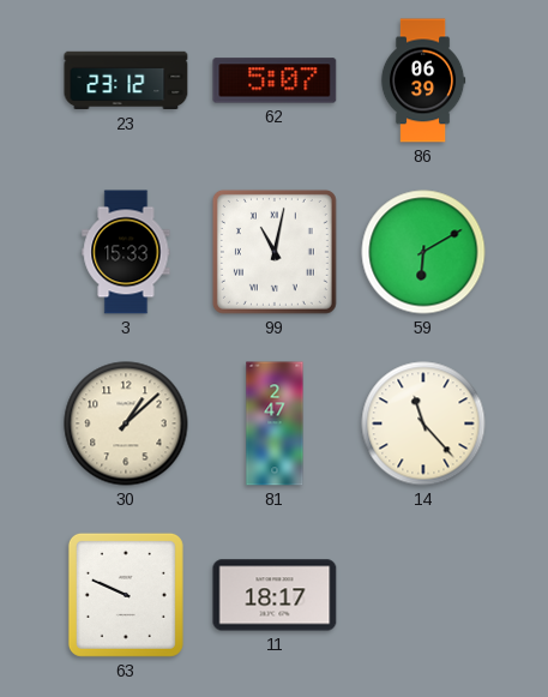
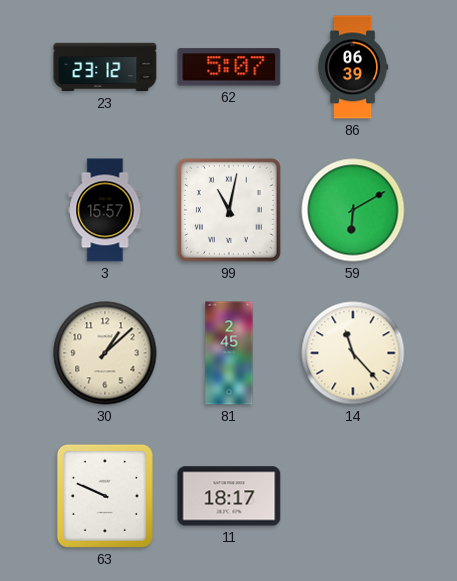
3: 15:33 -> 15:57 (105, 210)
81: 2:47 -> 2:45 (229, 353)
